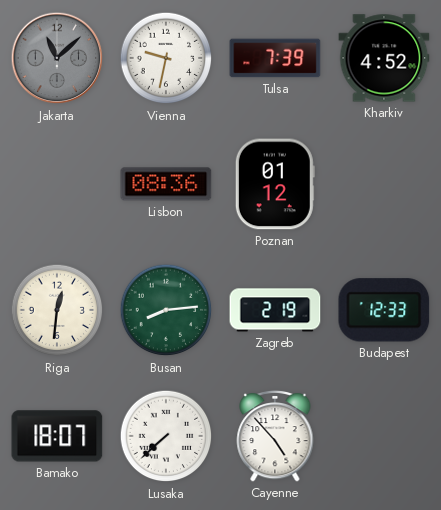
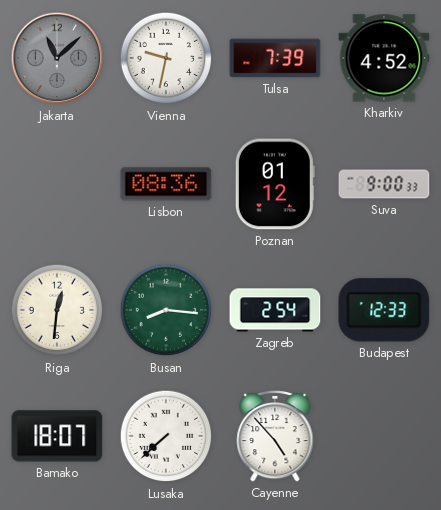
Suva: none -> 9:00 (384, 184)
Busan: 8:14 -> 8:16 (166, 310)
Zagreb: 2:19 -> 2:54 (275, 310)
